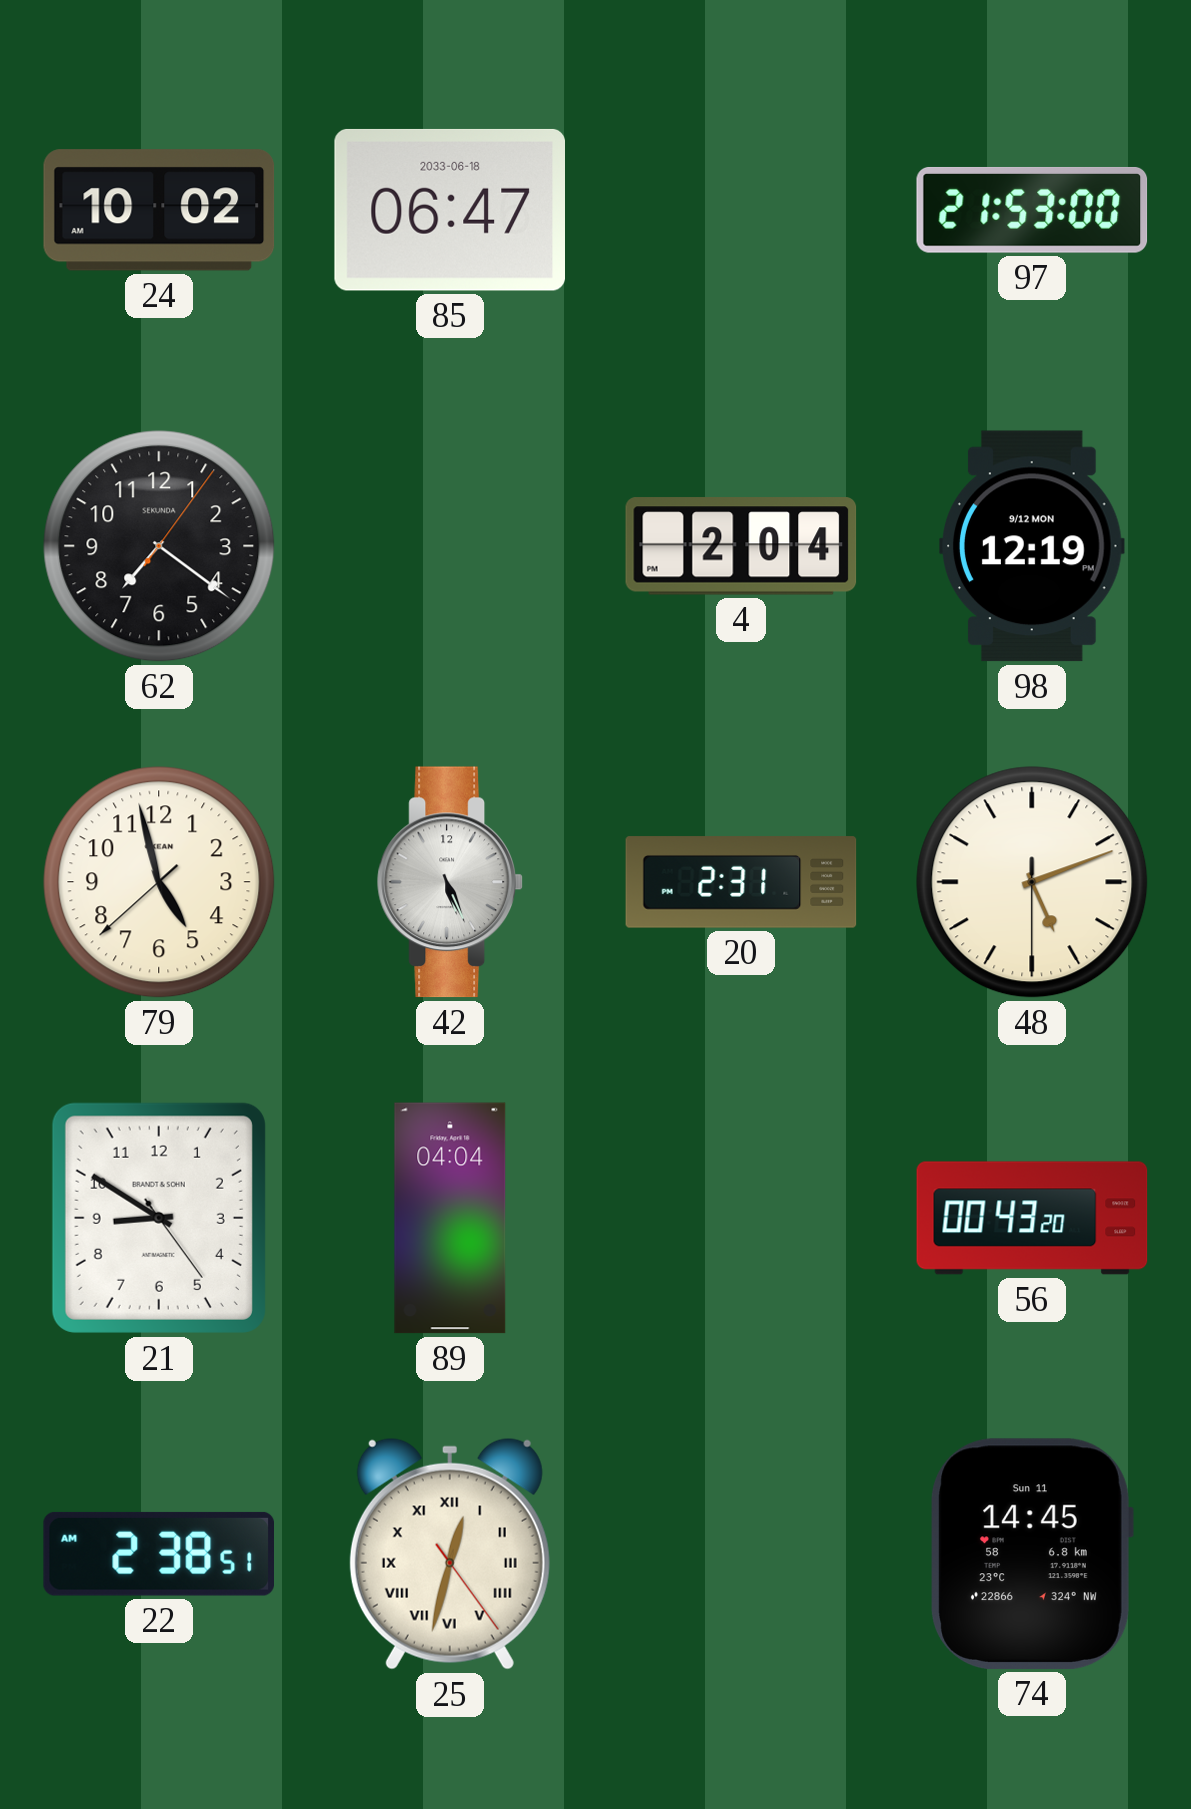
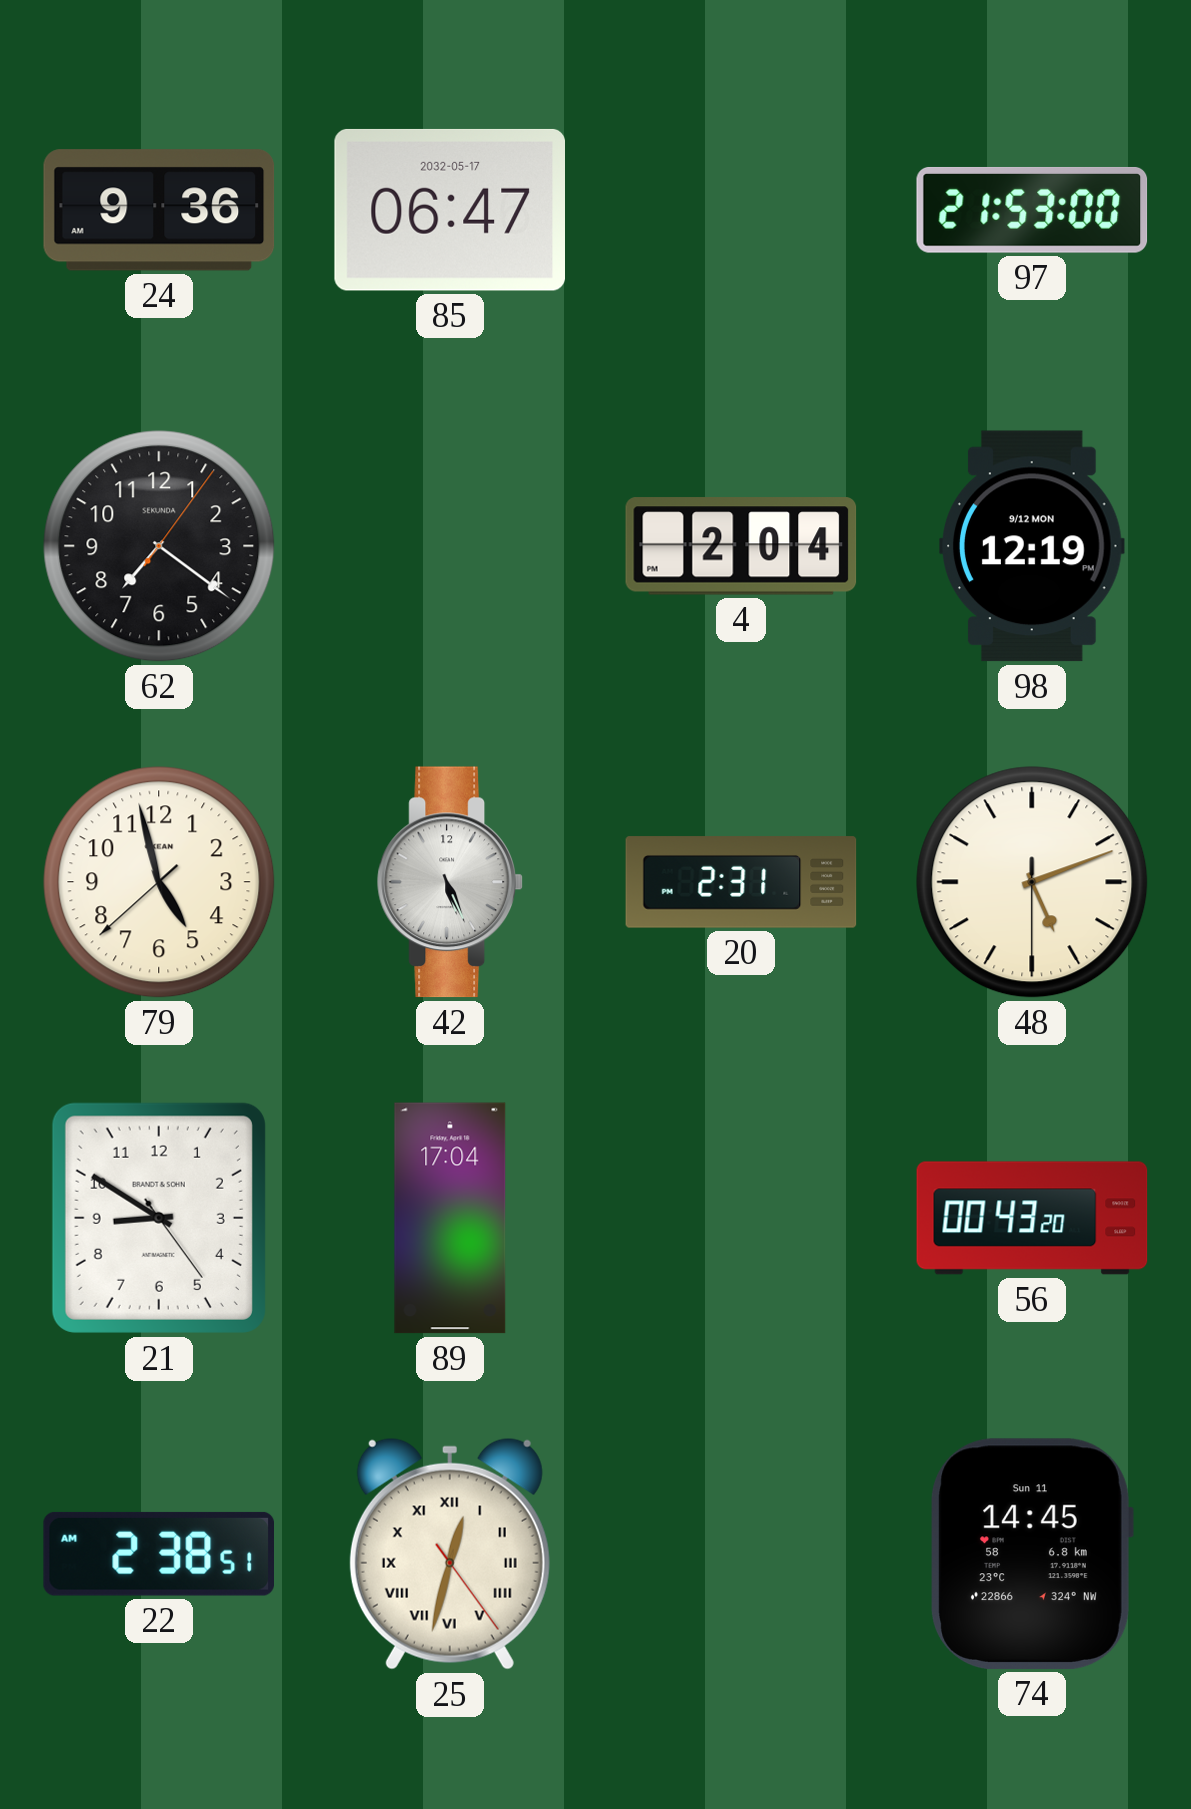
24: 10:02 -> 9:36 (159, 210)
85 date: 2033-06-18 -> 2032-05-17 (449, 210)
89: 04:04 -> 17:04 (450, 1218)
